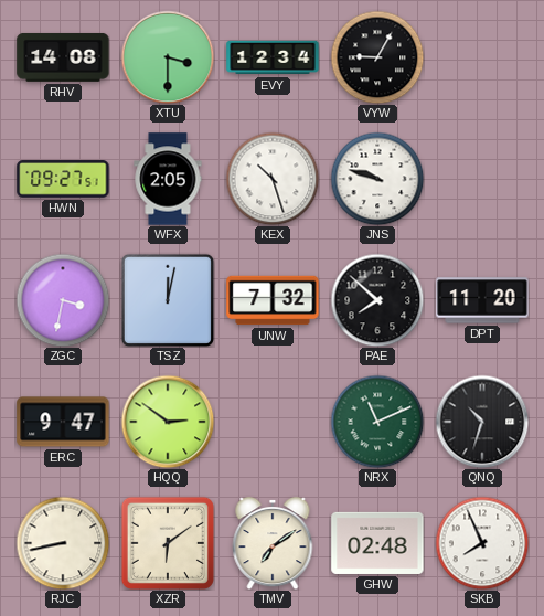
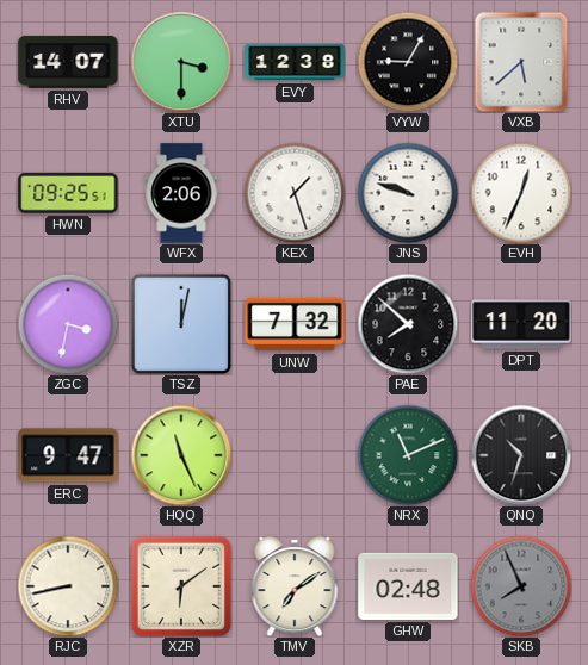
RHV: 14:08 -> 14:07 (68, 62)
EVY: 12:34 -> 12:38 (295, 62)
VXB: none -> 5:38 (521, 62)
HWN: 09:27 -> 09:25 (68, 193)
WFX: 2:05 -> 2:06 (181, 193)
KEX: 10:27 -> 1:27 (295, 193)
EVH: none -> 12:34 (521, 193)
HQQ: 2:51 -> 11:26 (181, 455)
SKB dial: white -> grey (521, 586)
